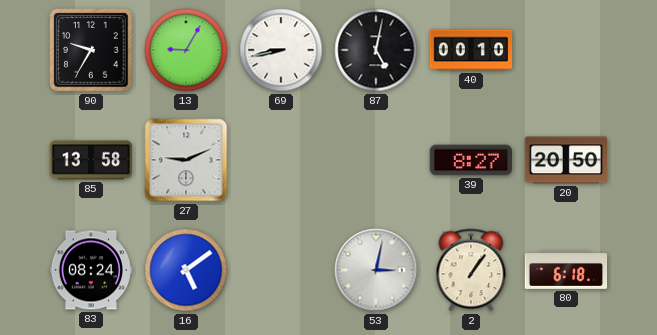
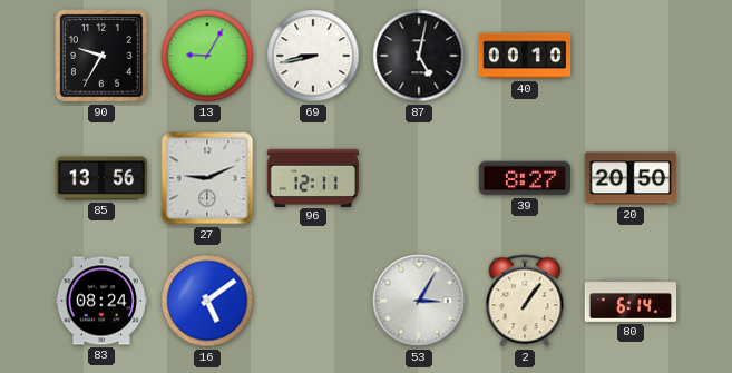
85: 13:58 -> 13:56 (101, 178)
96: none -> 12:11 (312, 177)
53: 3:02 -> 3:05 (419, 301)
80: 6:18 -> 6:14 (631, 301)
